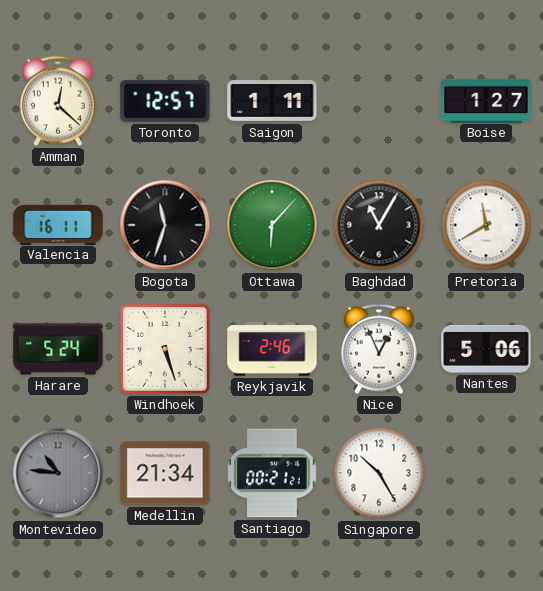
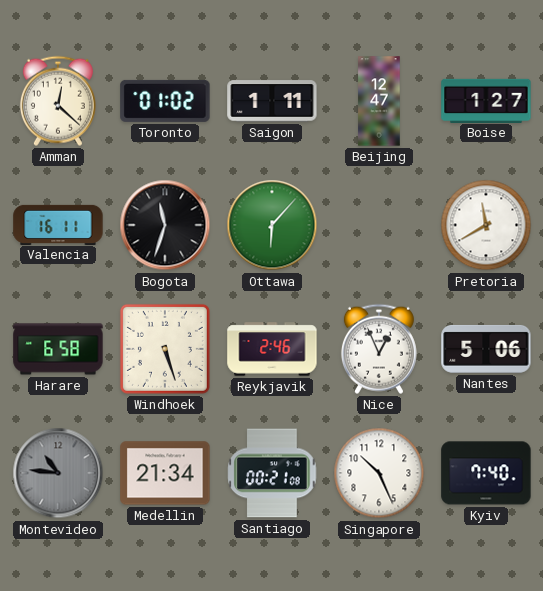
Toronto: 12:57 -> 01:02 (165, 101)
Beijing: none -> 12:47 (379, 101)
Baghdad: 11:05 -> none (379, 225)
Harare: 5:24 -> 6:58 (58, 349)
Santiago: 00:21:21 -> 00:21:08 (272, 473)
Singapore: 10:25 -> 10:26 (379, 473)
Kyiv: none -> 7:40 (486, 473)
